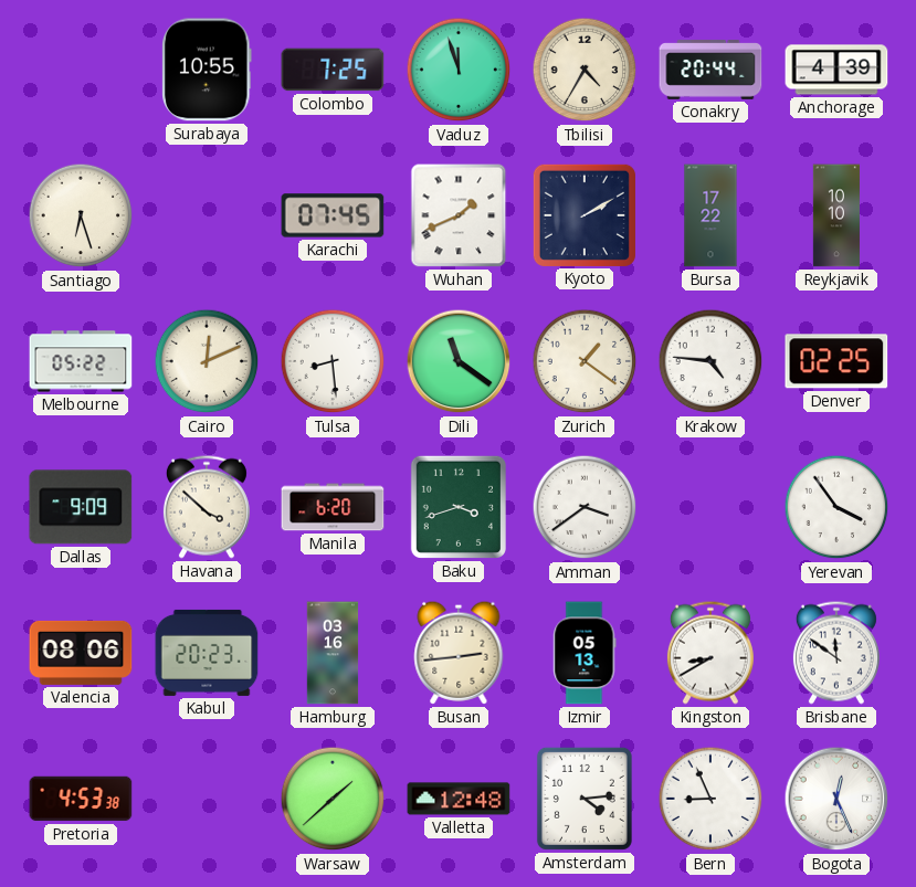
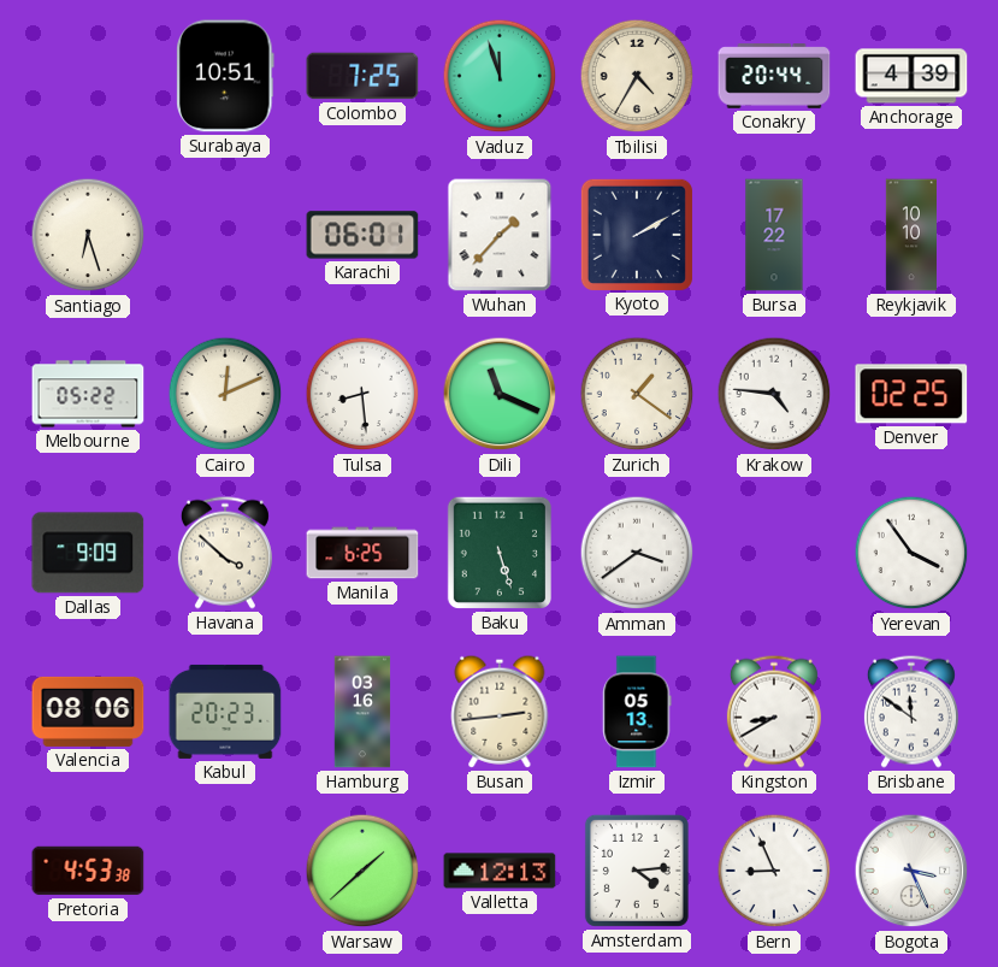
Surabaya: 10:55 -> 10:51 (225, 76)
Karachi: 07:45 -> 06:01 (362, 235)
Wuhan: 1:41 -> 1:37 (500, 235)
Dili: 11:21 -> 11:19 (500, 394)
Manila: 6:20 -> 6:25 (362, 553)
Baku: 3:42 -> 5:27 (500, 553)
Valletta: 12:48 -> 12:13 (500, 871)
Bogota: 12:26 -> 3:26 (911, 871)
